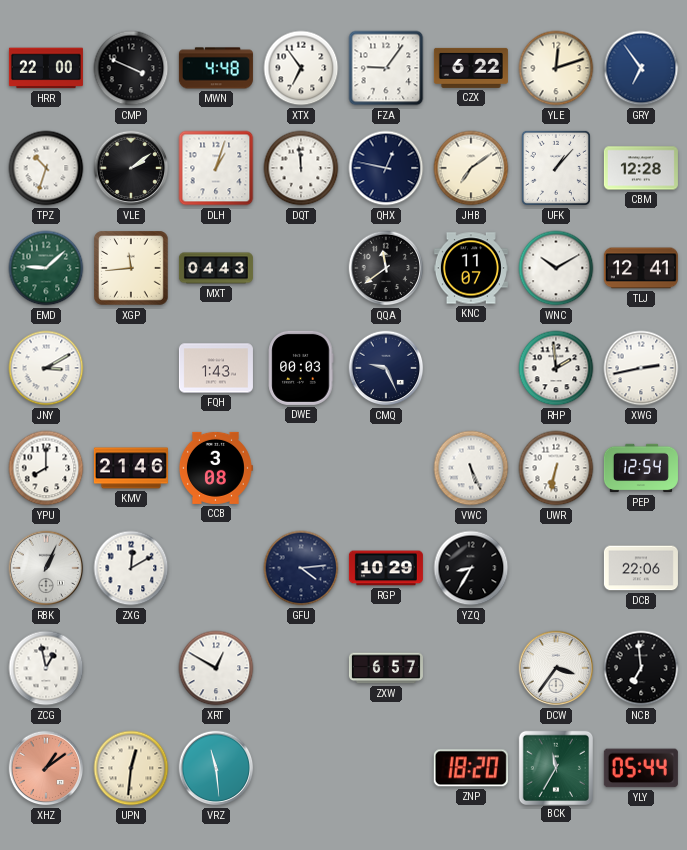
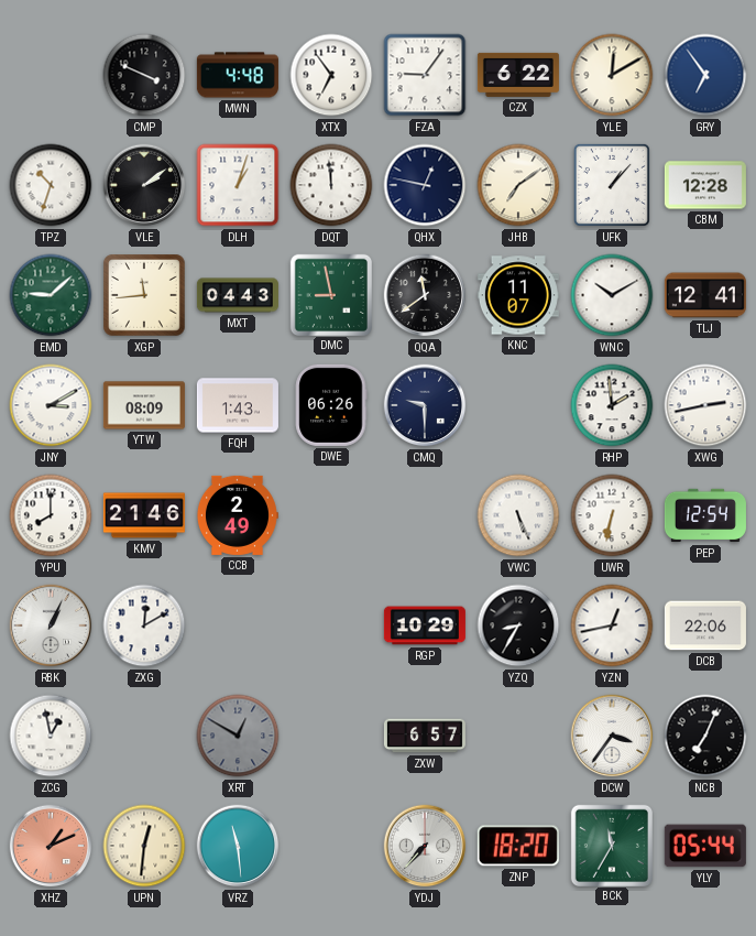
HRR: 22:00 -> none (46, 68)
YLE: 12:12 -> 12:10 (612, 75)
DMC: none -> 8:58 (330, 294)
YTW: none -> 08:09 (144, 405)
DWE: 00:03 -> 06:26 (331, 405)
CMQ: 9:26 -> 9:30 (425, 405)
CCB: 3:08 -> 2:49 (237, 515)
GFU: 4:14 -> none (301, 568)
YZN: none -> 12:43 (612, 625)
XRT dial: white -> grey (238, 736)
NCB: 6:59 -> 7:04 (705, 736)
XHZ: 1:09 -> 1:11 (51, 846)
YDJ: none -> 7:37 (425, 846)
